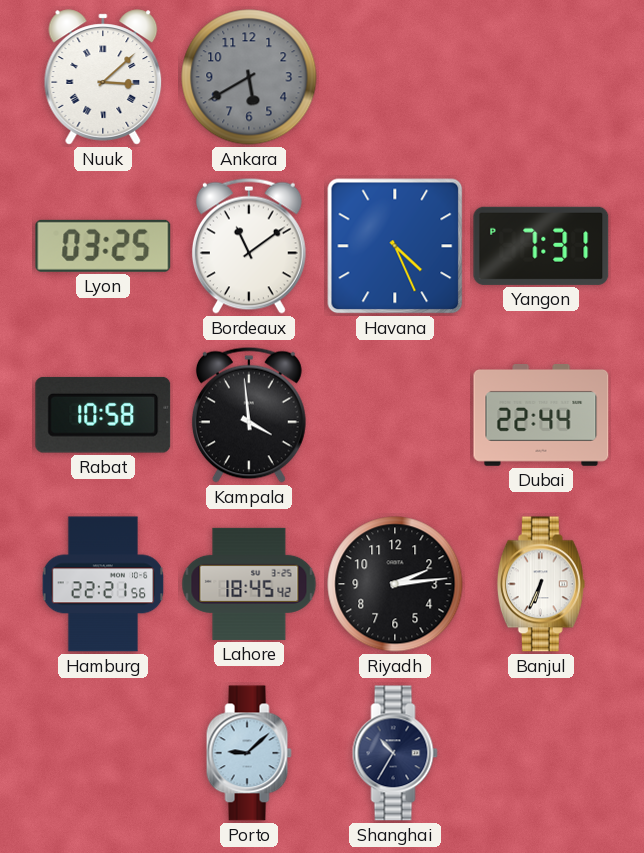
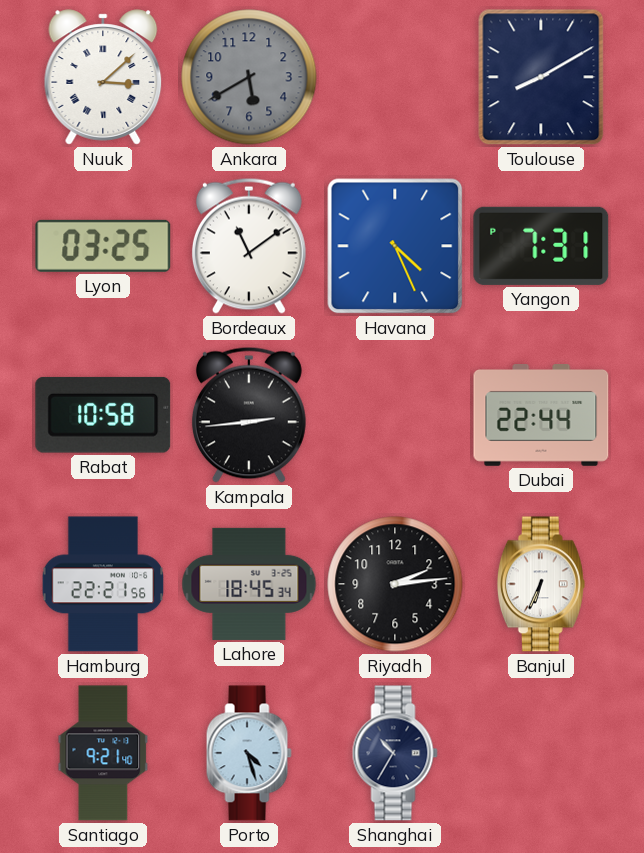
Toulouse: none -> 8:10 (541, 77)
Kampala: 3:59 -> 2:44 (249, 415)
Lahore: 18:45:42 -> 18:45:34 (249, 584)
Santiago: none -> 9:21 (103, 753)
Porto: 9:08 -> 4:27 (249, 753)
